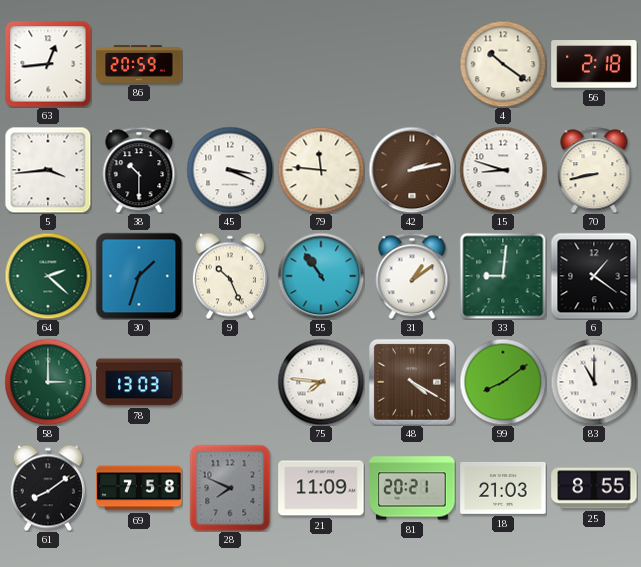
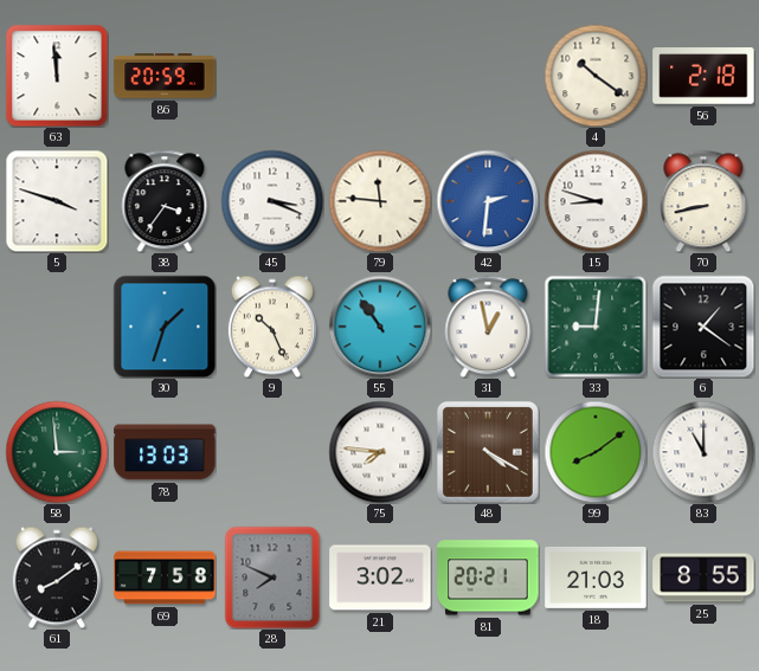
63: 12:44 -> 11:59 (57, 76)
5: 3:44 -> 3:48 (57, 201)
38: 10:30 -> 3:36 (165, 201)
42: 2:13 -> 2:31 (488, 201)
42 dial: brown -> blue (488, 201)
64: 2:22 -> none (48, 276)
31: 1:09 -> 12:58 (488, 327)
58: 3:00 -> 2:59 (57, 452)
21: 11:09 -> 3:02 (380, 578)
